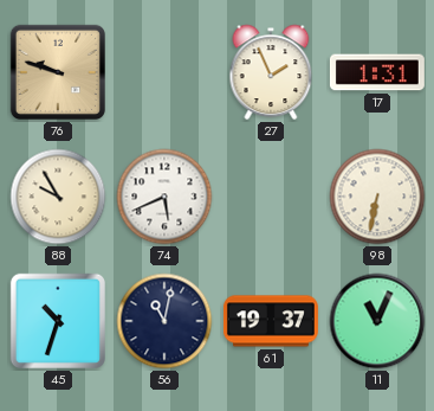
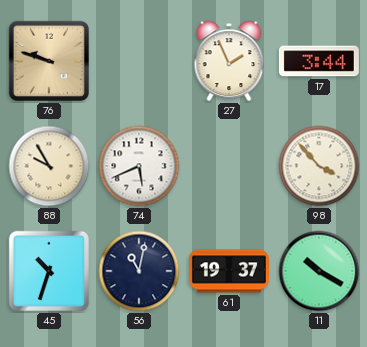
17: 1:31 -> 3:44 (319, 61)
98: 6:32 -> 3:53 (319, 166)
11: 11:04 -> 10:20 (319, 271)
